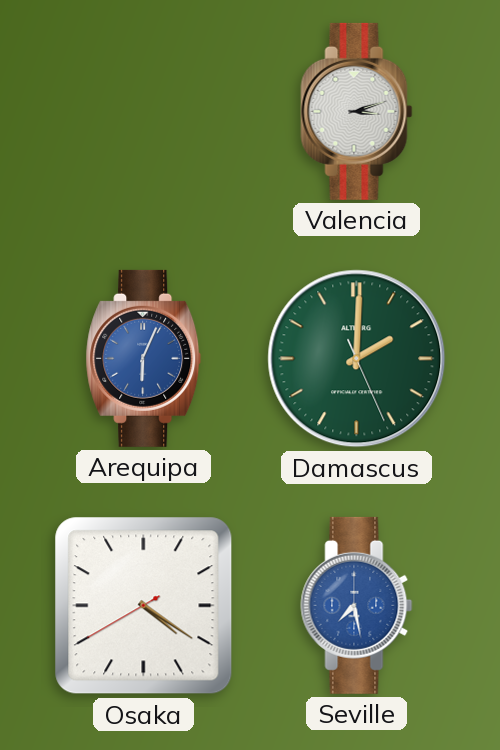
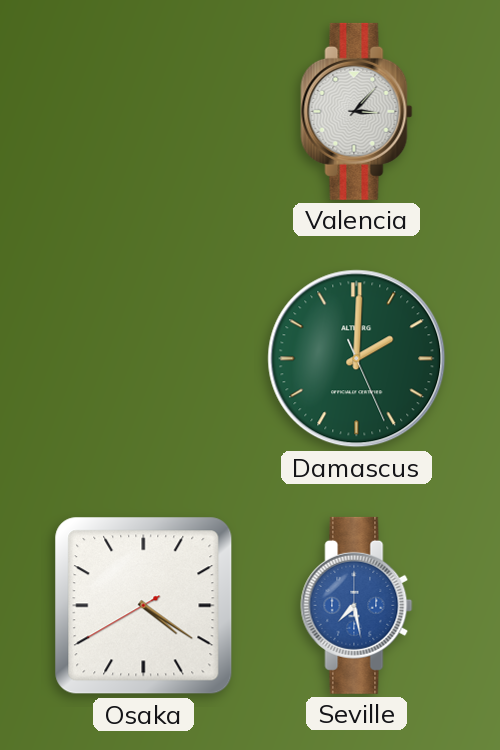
Valencia: 3:12 -> 3:07 (357, 111)
Arequipa: 6:04 -> none (144, 358)
